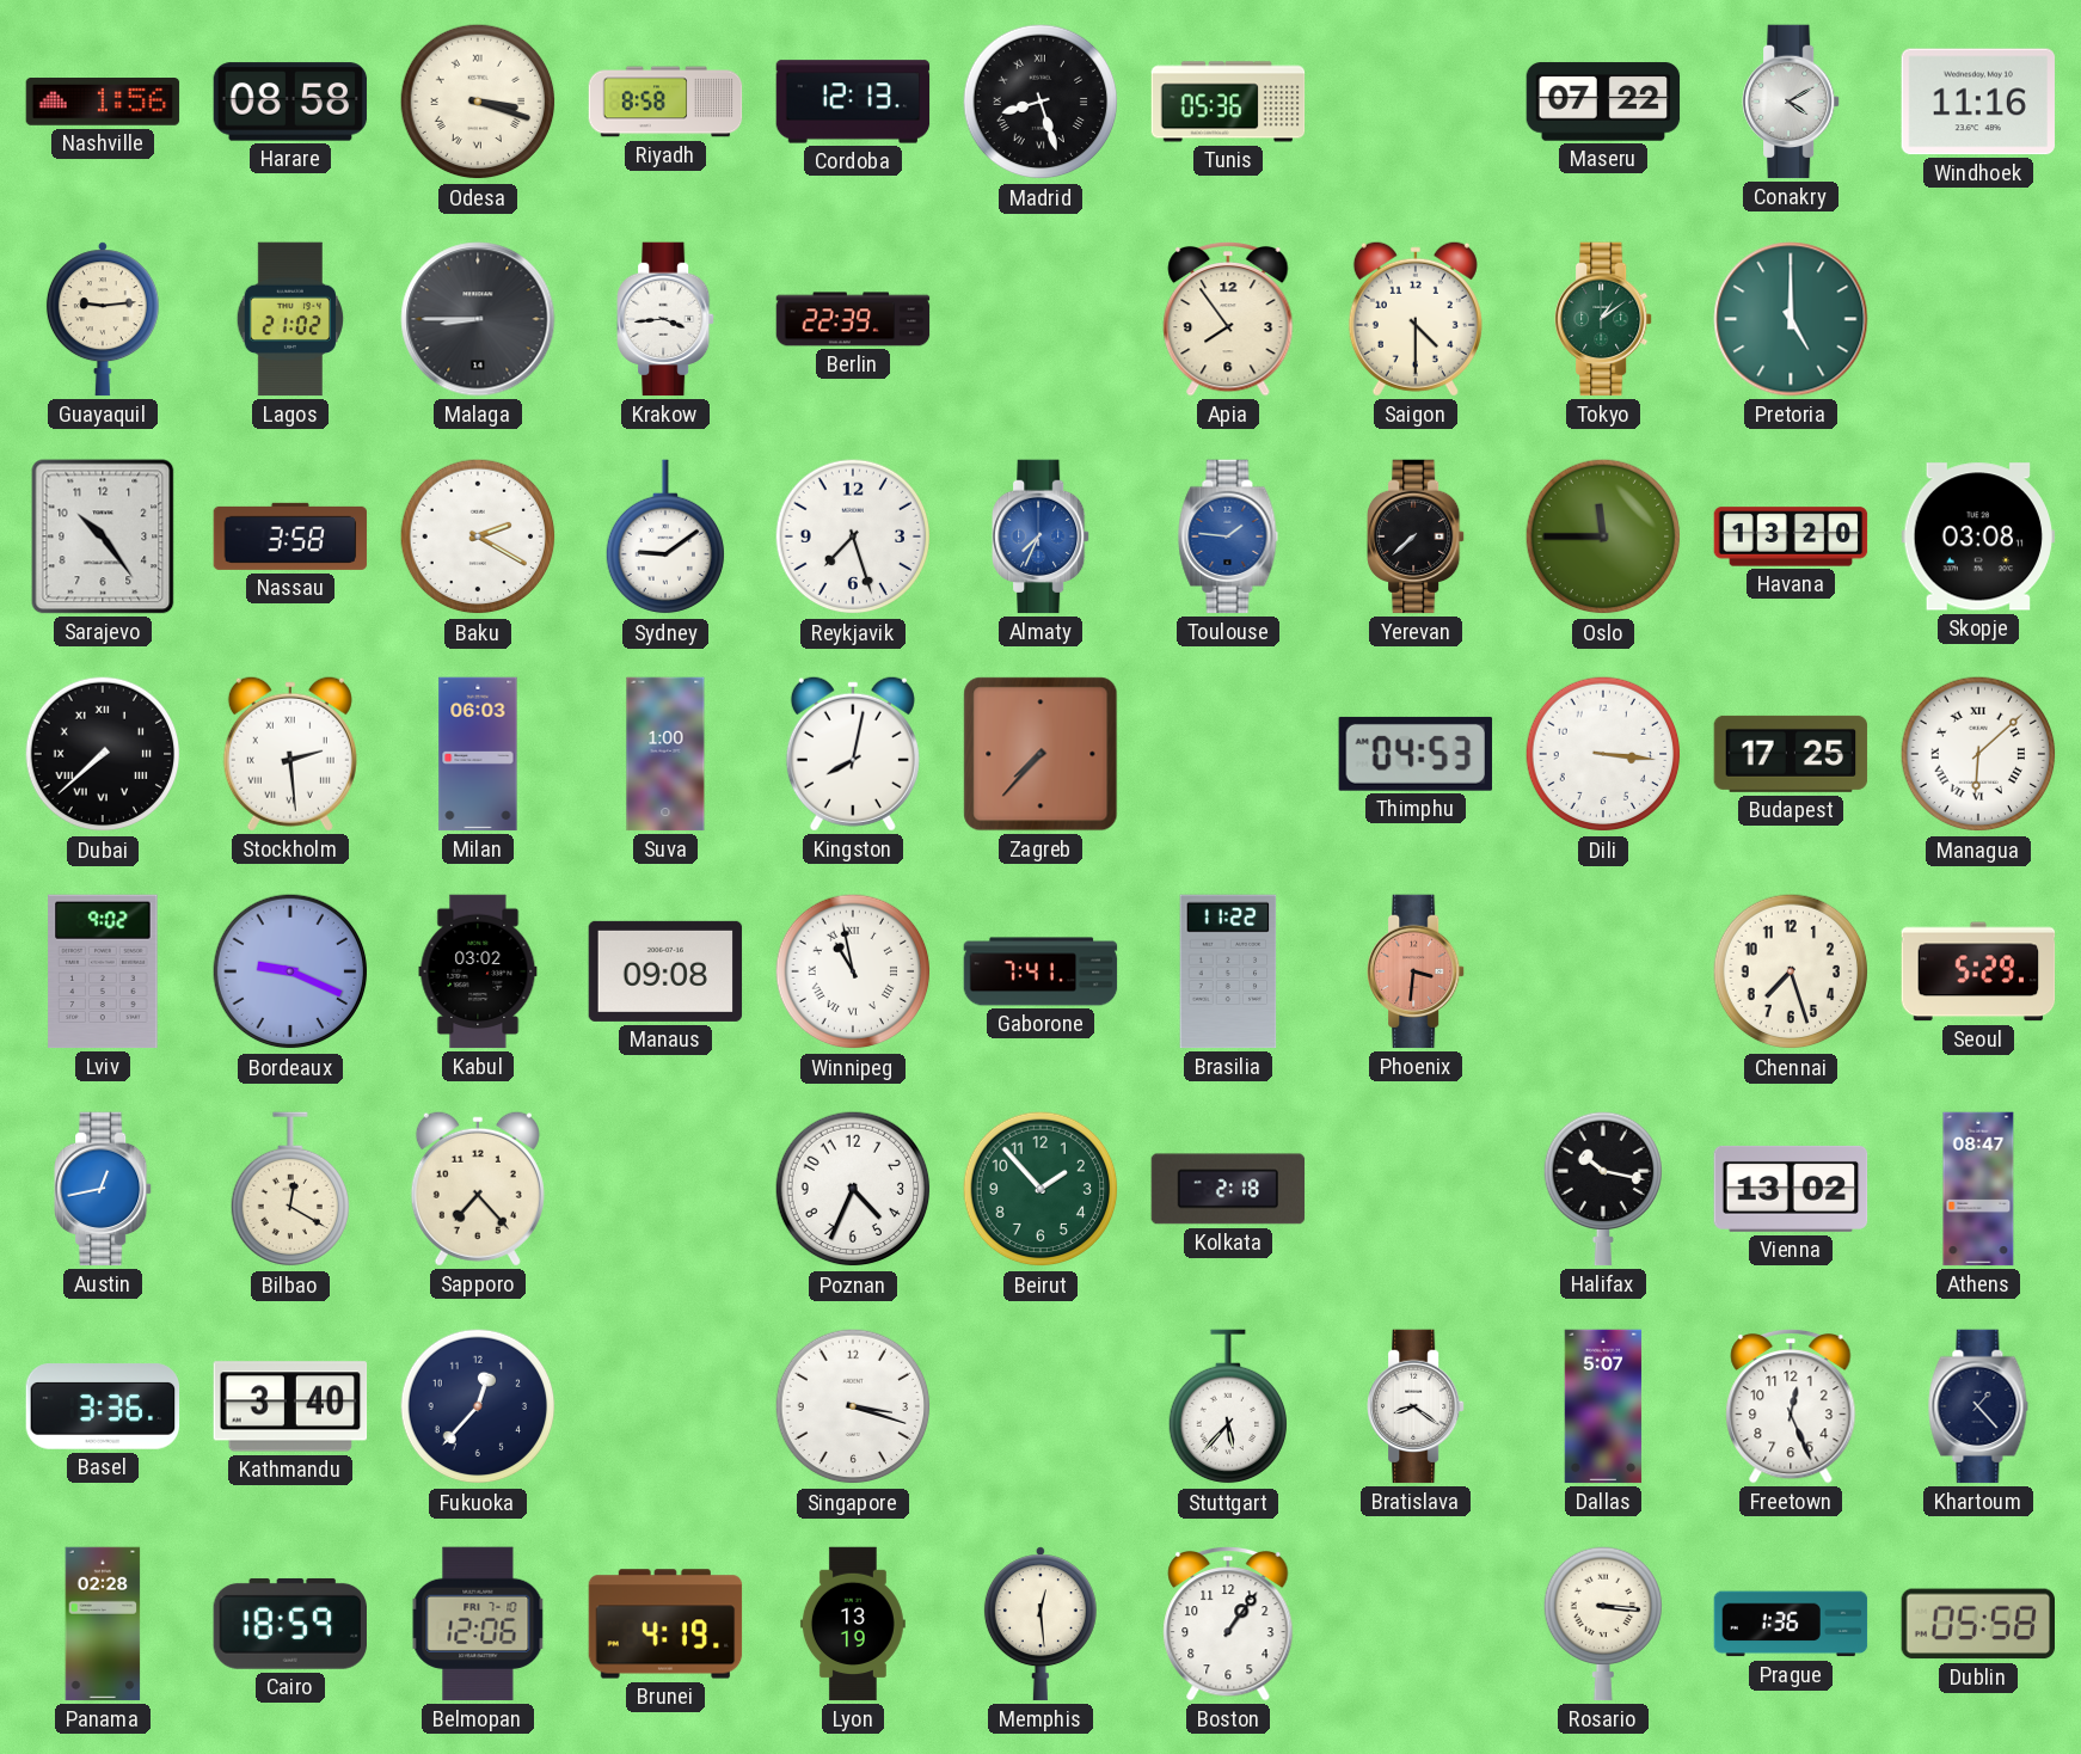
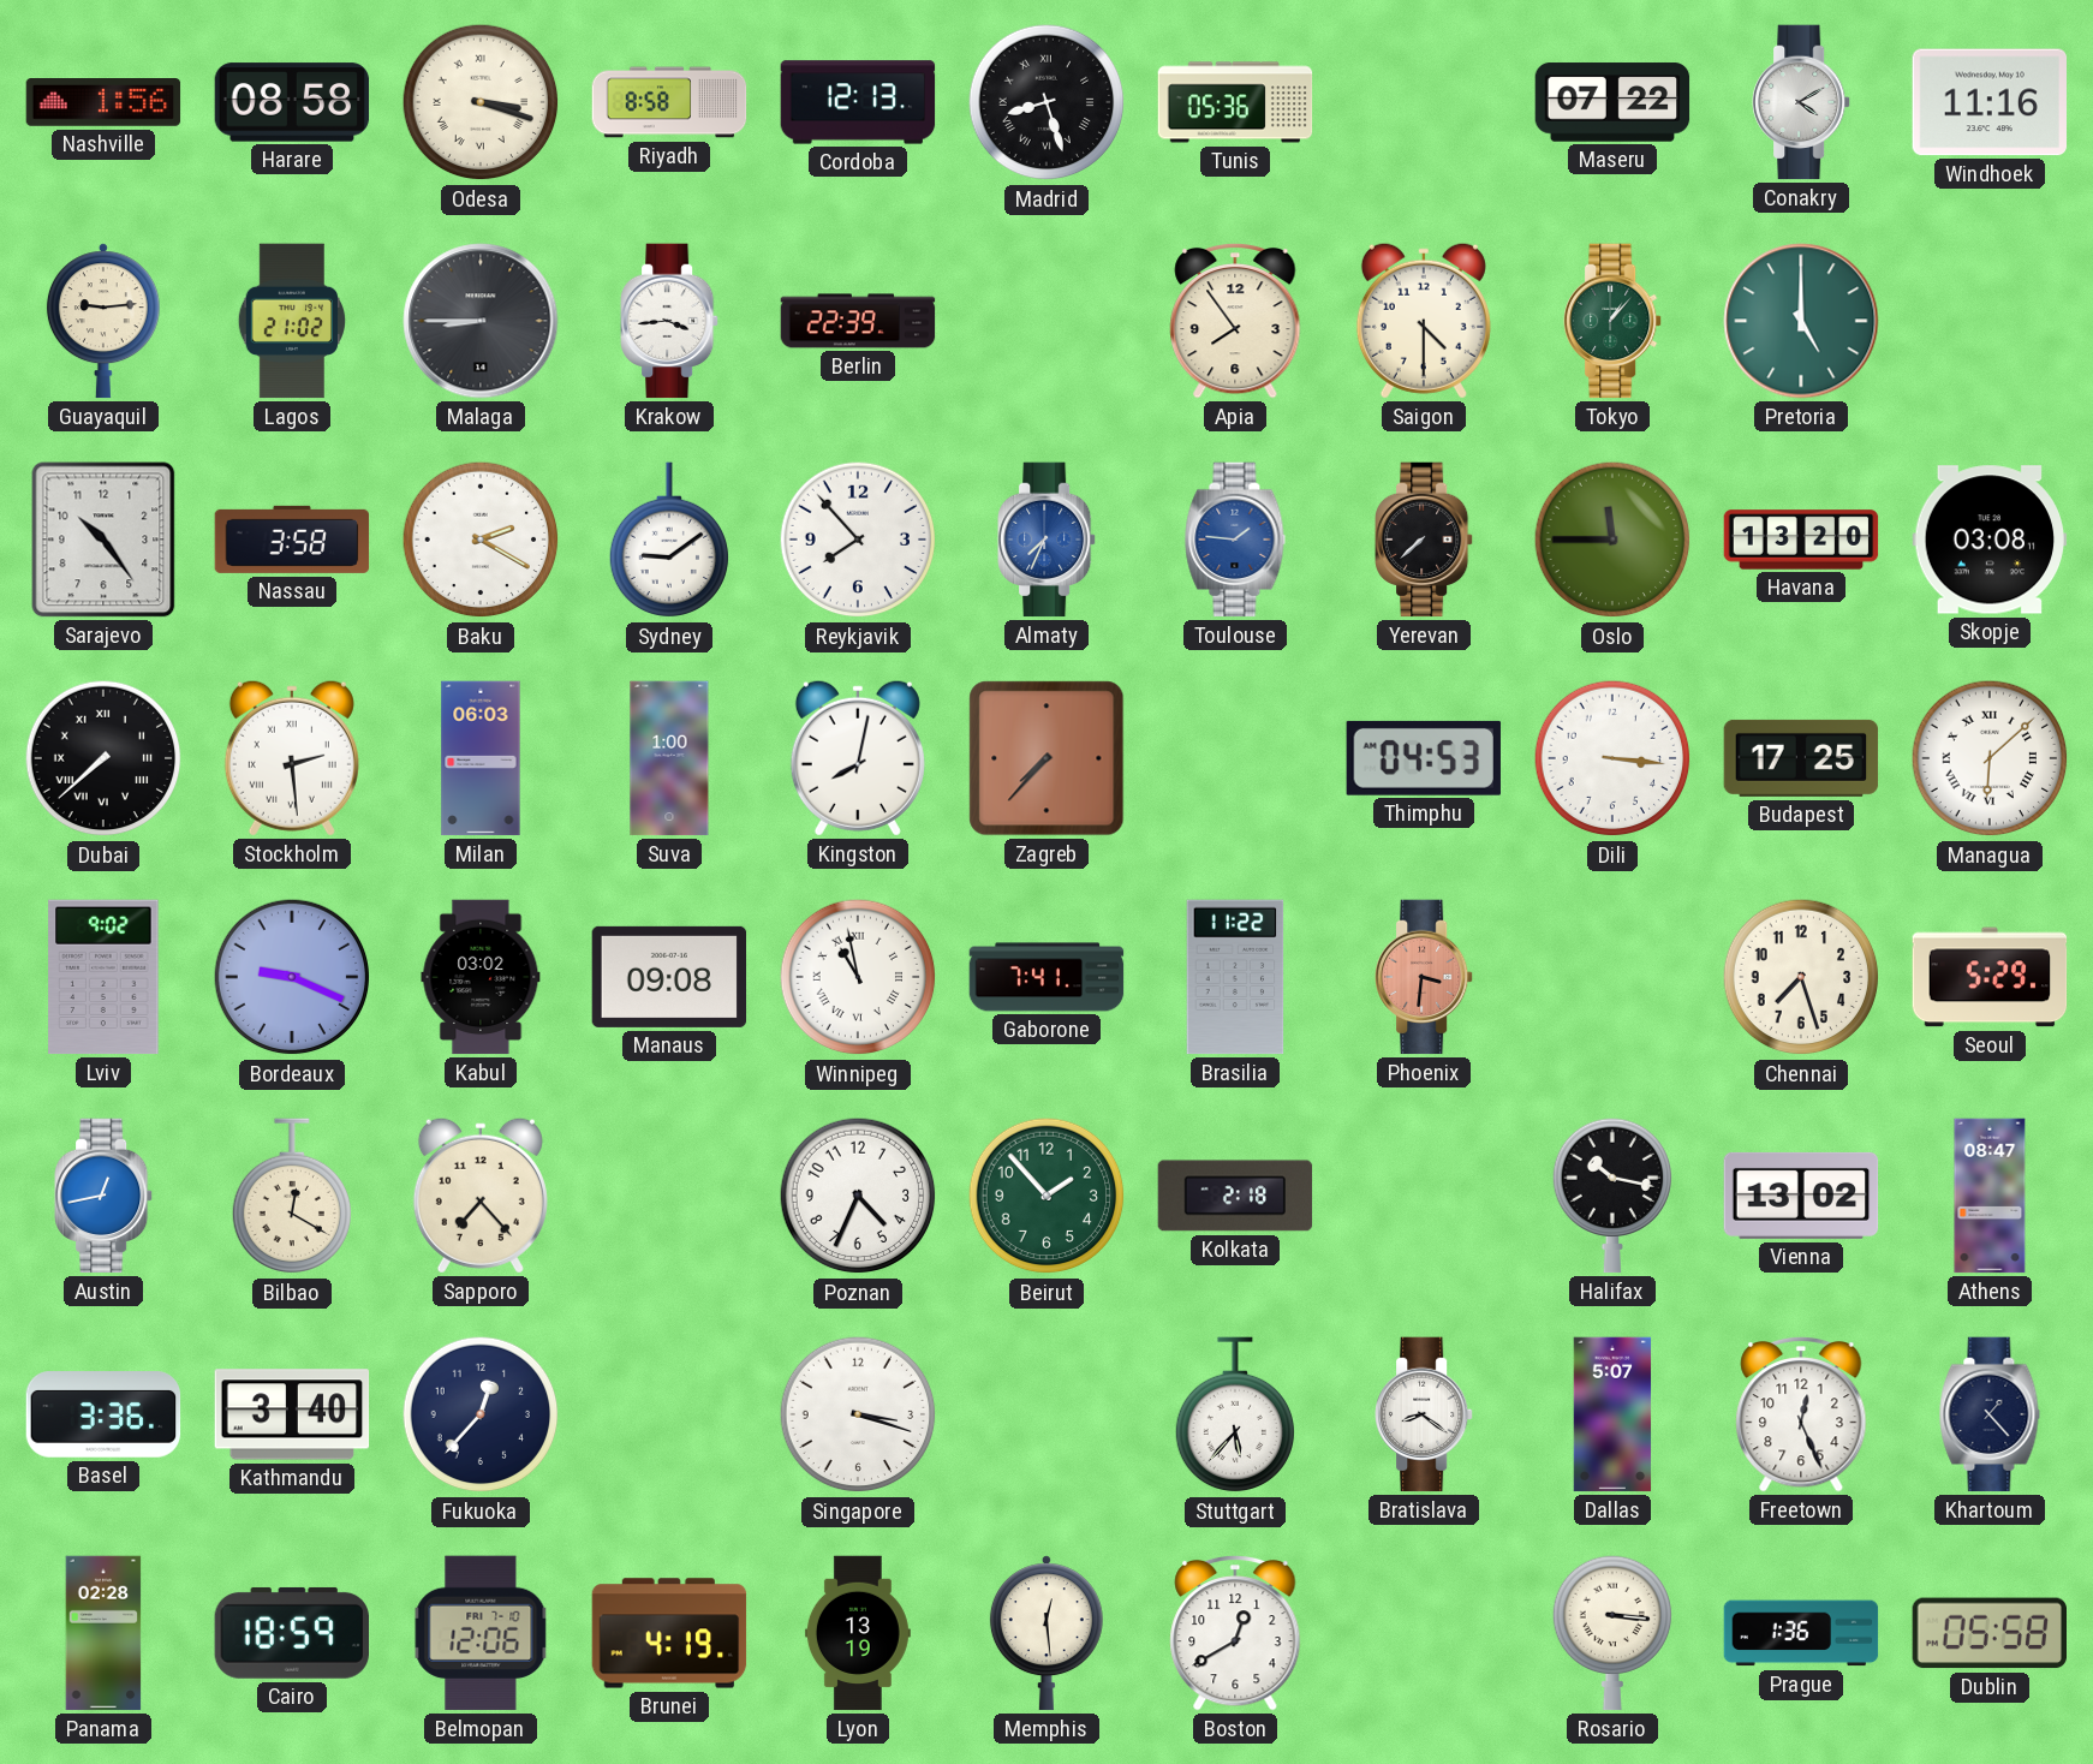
Tokyo: 1:09 -> 1:07 (1614, 321)
Reykjavik: 7:27 -> 7:53 (858, 540)
Boston: 1:06 -> 12:40 (1235, 1633)
